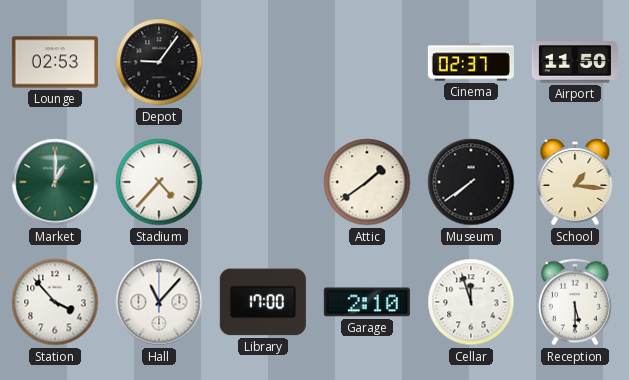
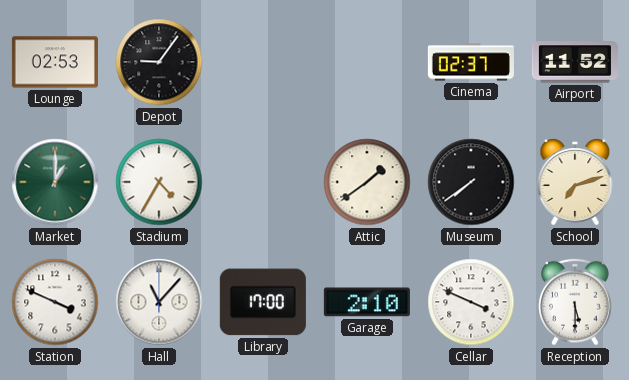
Airport: 11:50 -> 11:52 (575, 62)
Stadium: 4:37 -> 4:35 (159, 182)
School: 1:16 -> 7:12 (575, 182)
Station: 3:53 -> 3:49 (55, 302)
Cellar: 11:57 -> 3:49 (471, 302)
